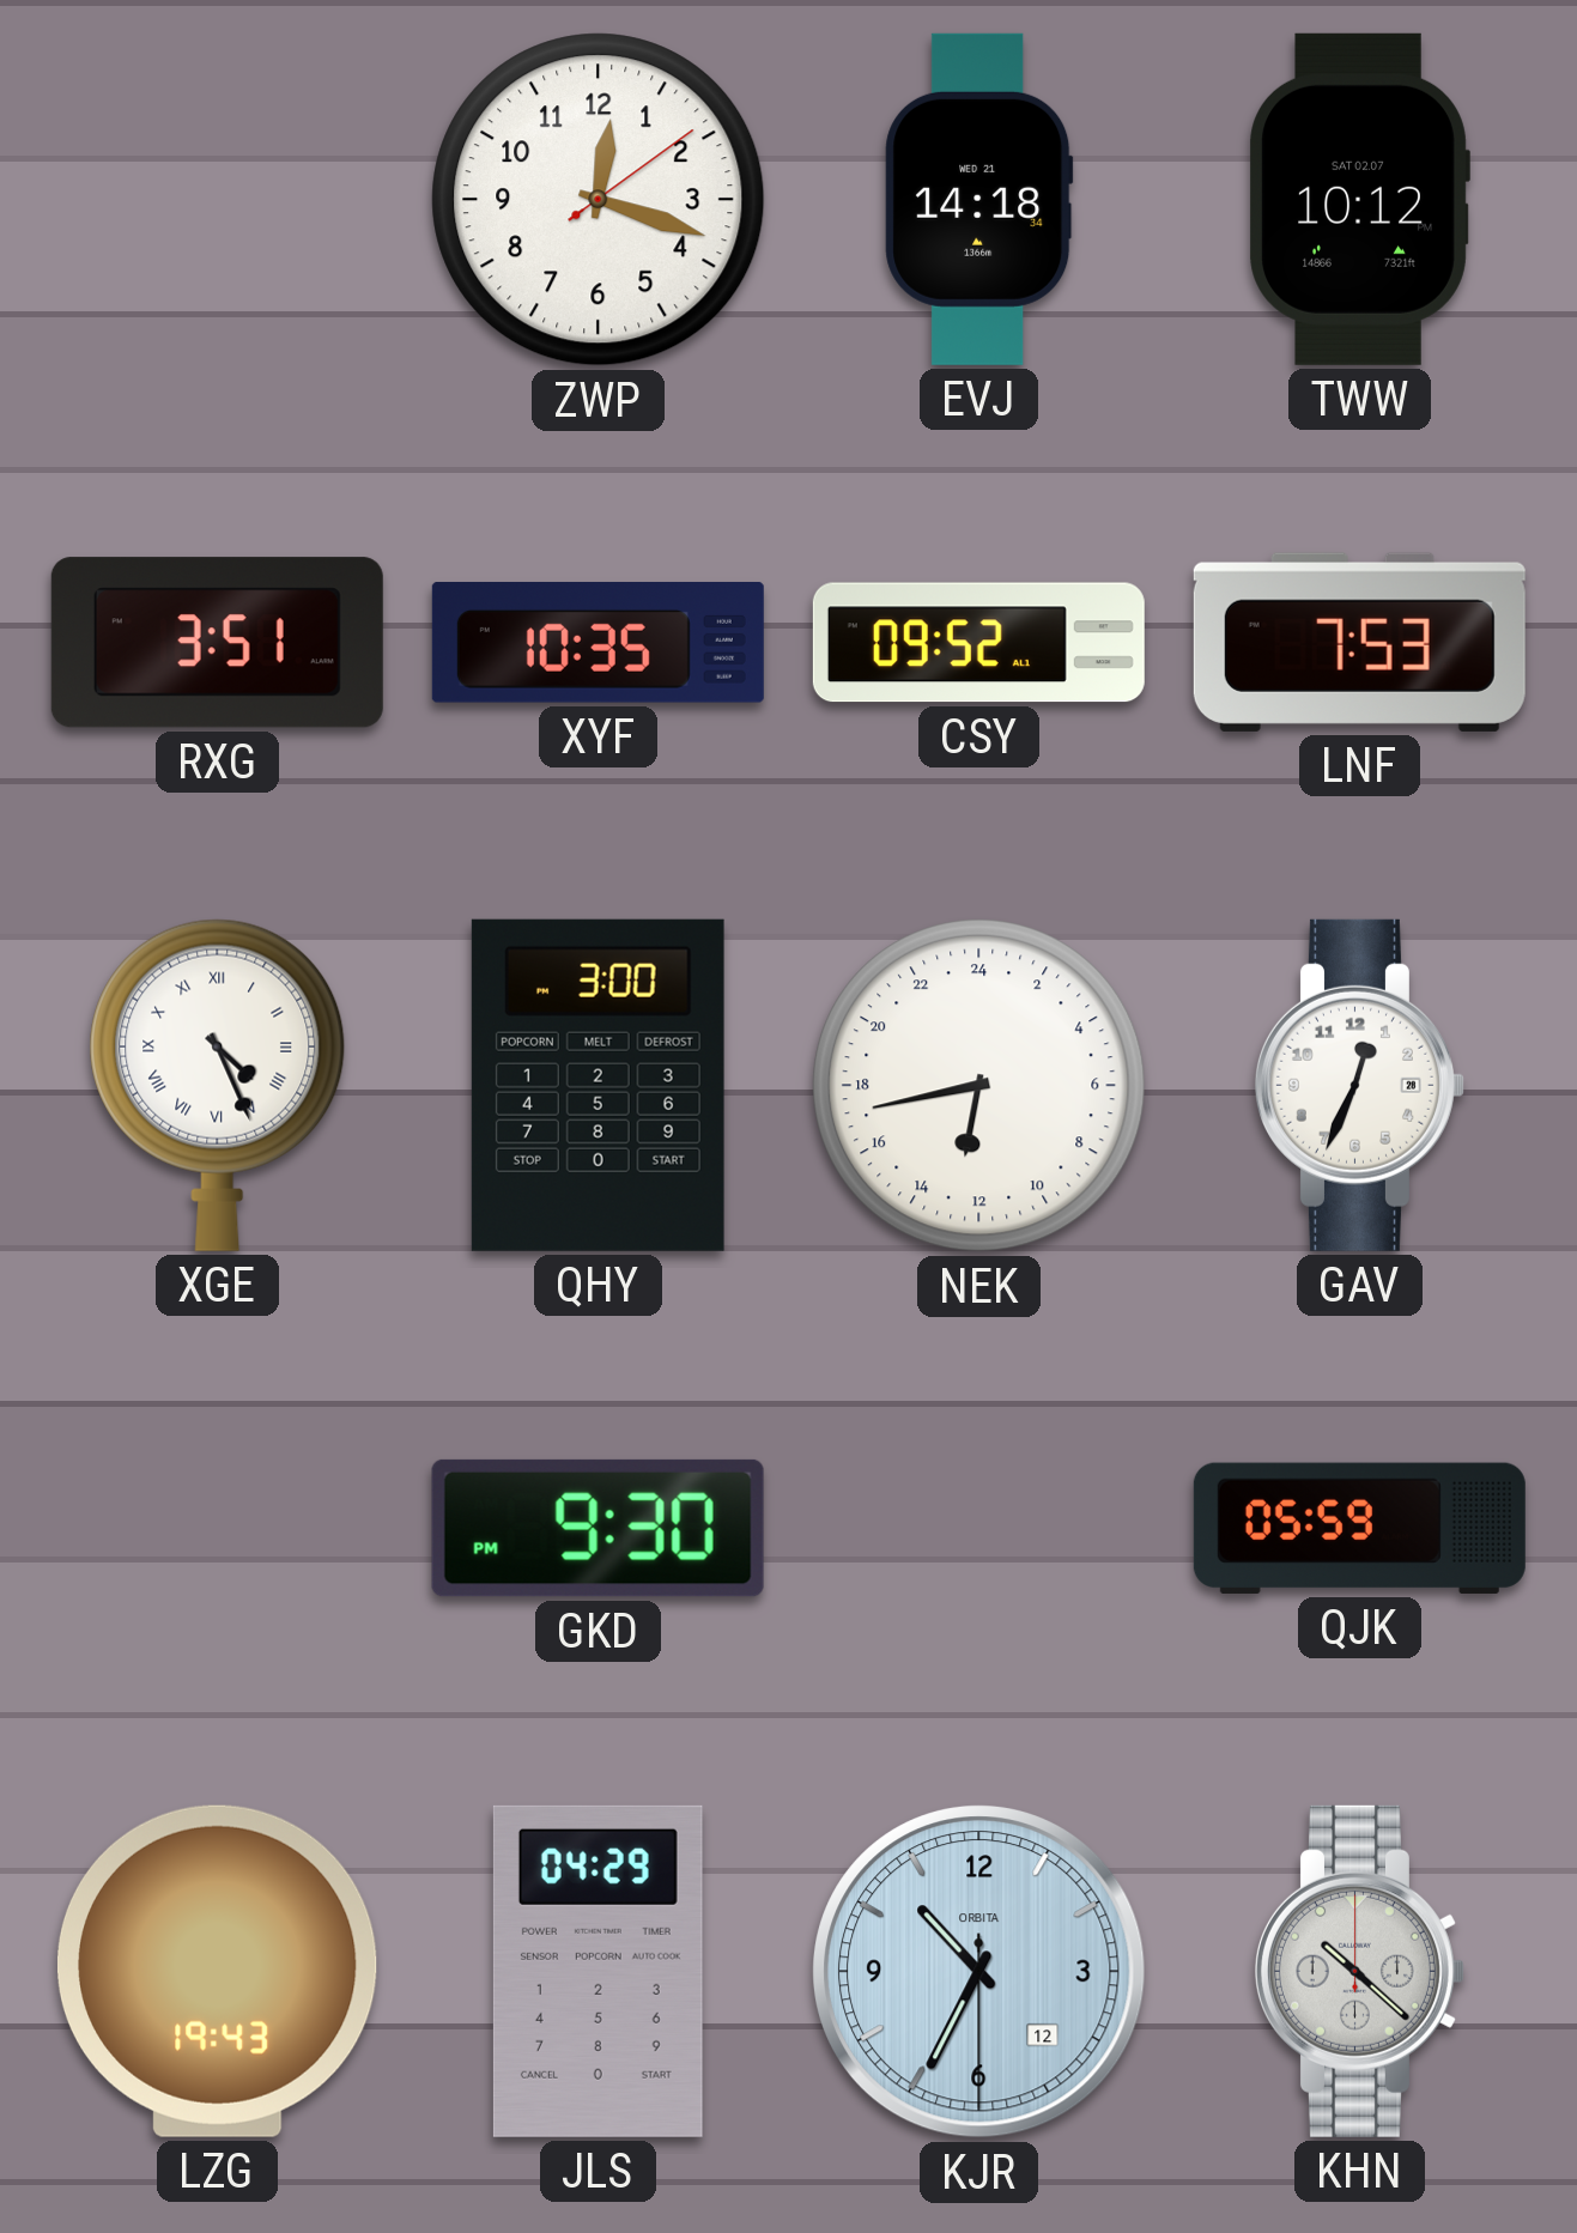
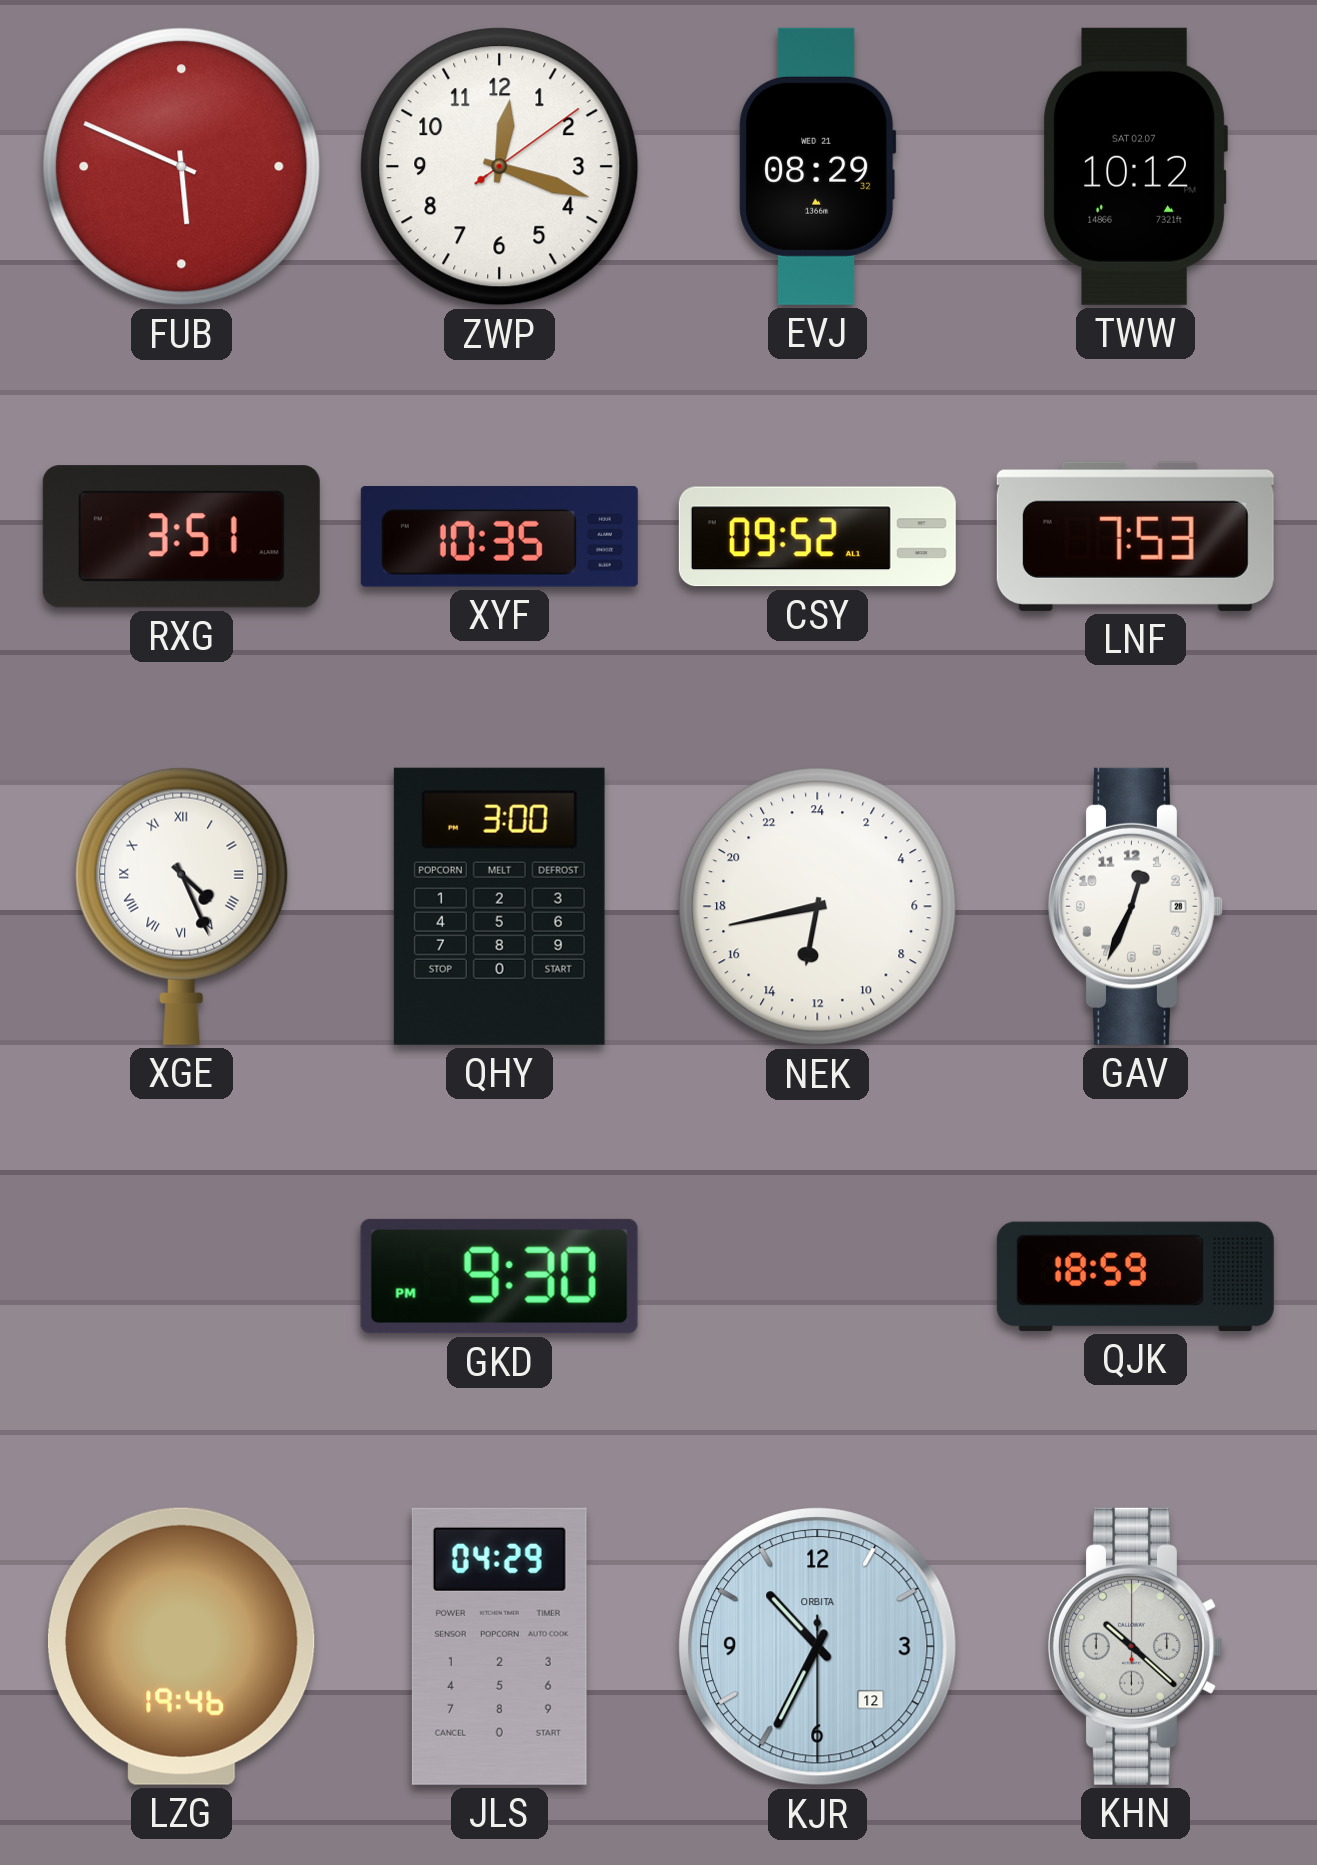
FUB: none -> 5:49 (182, 167)
EVJ: 14:18 -> 08:29 (818, 166)
QJK: 05:59 -> 18:59 (1135, 1276)
LZG: 19:43 -> 19:46 (181, 1646)
